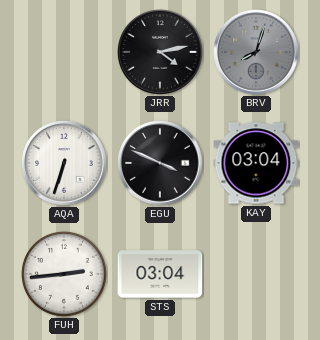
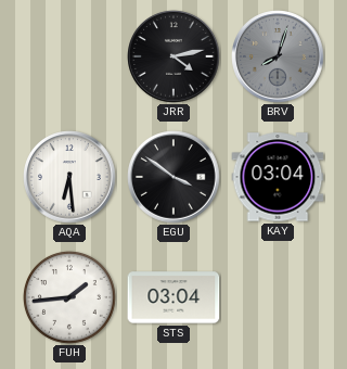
AQA: 6:33 -> 6:29 (69, 177)
EGU: 3:49 -> 3:51 (173, 177)
FUH: 2:44 -> 1:44 (70, 298)
